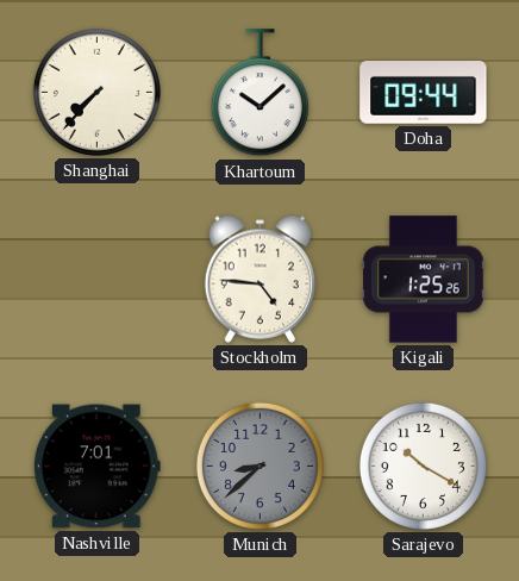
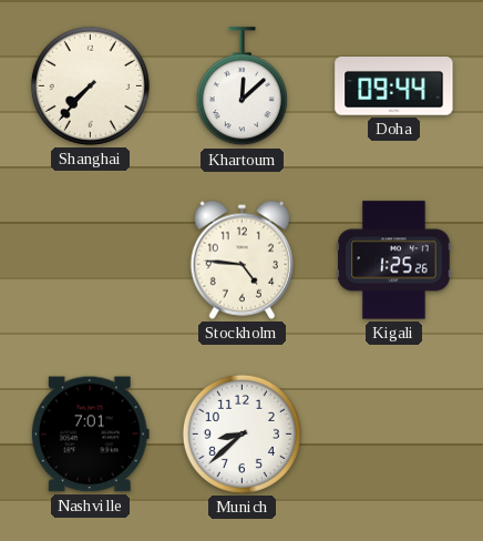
Khartoum: 10:08 -> 12:08 (242, 86)
Munich dial: grey -> white (242, 433)
Sarajevo: 10:20 -> none (423, 466)
